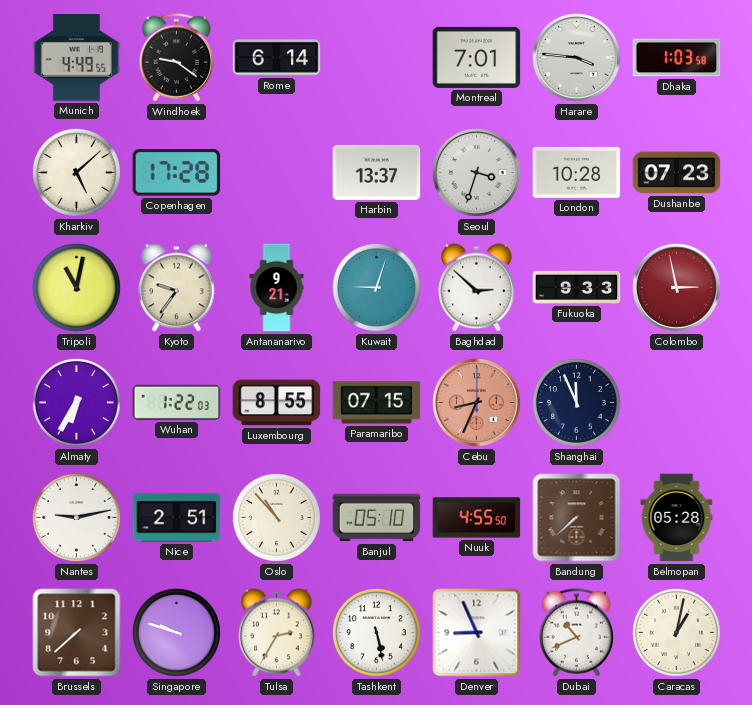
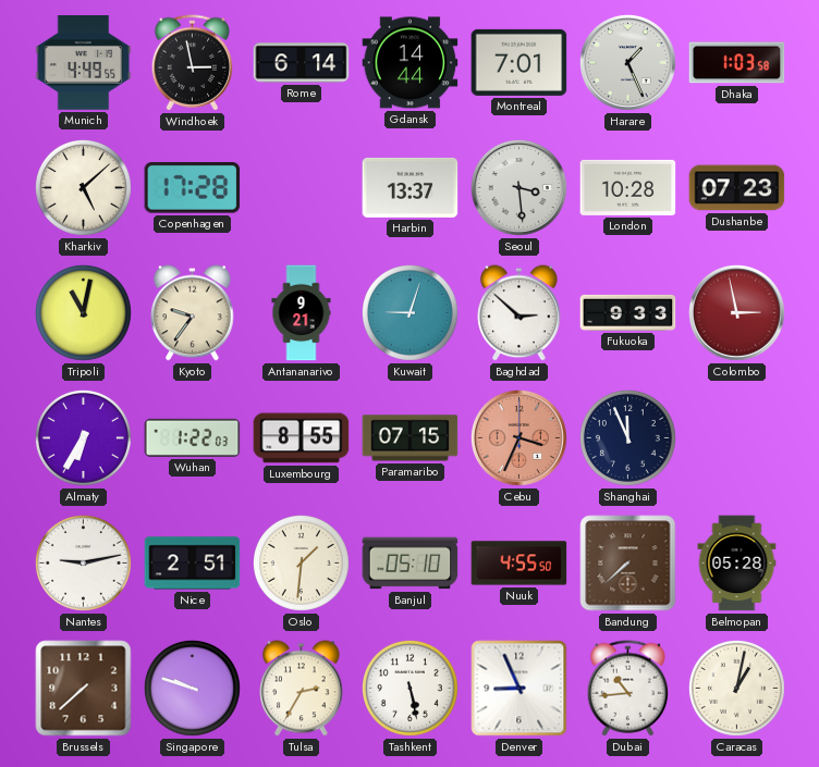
Windhoek: 9:21 -> 2:58 (193, 63)
Gdansk: none -> 14:44 (411, 63)
Harare: 3:46 -> 1:26 (627, 62)
Seoul: 3:33 -> 3:29 (518, 187)
Cebu: 8:34 -> 3:34 (518, 437)
Oslo: 10:53 -> 1:31 (301, 562)
Dubai: 10:41 -> 10:44 (628, 689)
